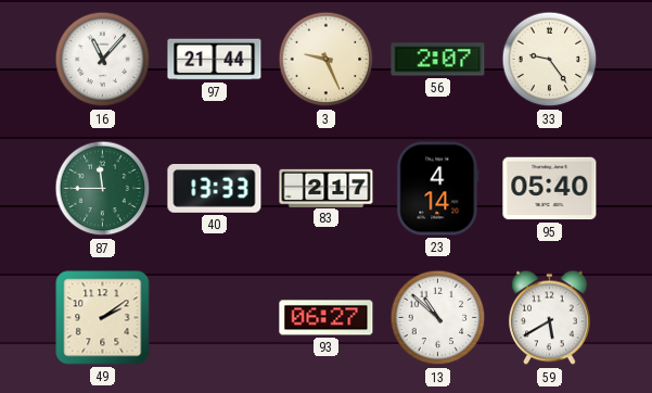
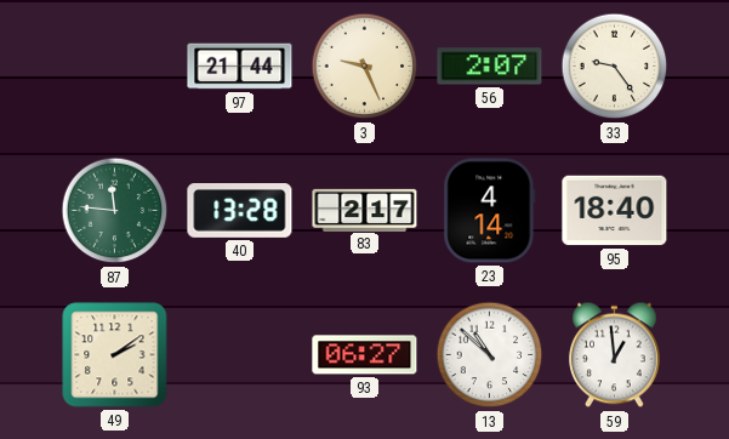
16: 11:07 -> none (103, 60)
87: 11:45 -> 11:46 (115, 211)
40: 13:33 -> 13:28 (240, 211)
95: 05:40 -> 18:40 (615, 211)
59: 5:40 -> 12:59 (615, 355)
